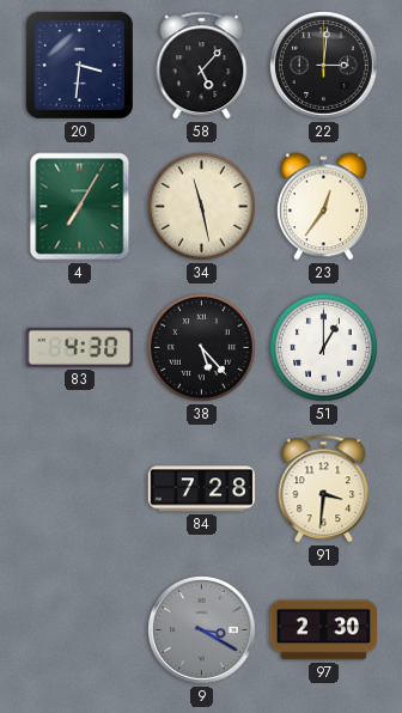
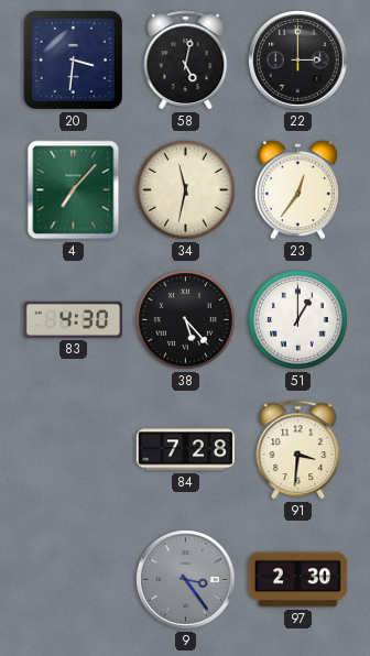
58: 5:07 -> 5:02 (186, 61)
22: 3:01 -> 3:00 (298, 61)
4: 7:05 -> 7:07 (74, 190)
34: 11:28 -> 11:32 (186, 190)
9: 3:20 -> 3:24 (186, 580)
